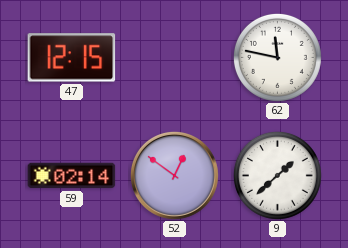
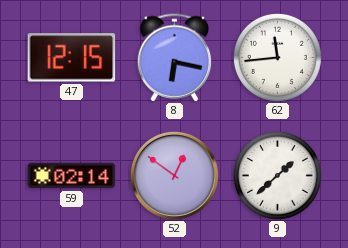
8: none -> 6:17 (175, 58)
62: 11:47 -> 11:44 (277, 57)
